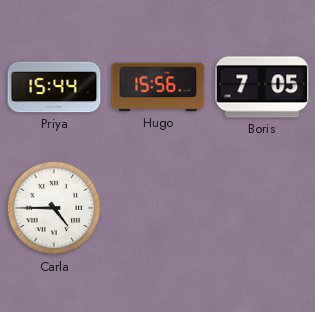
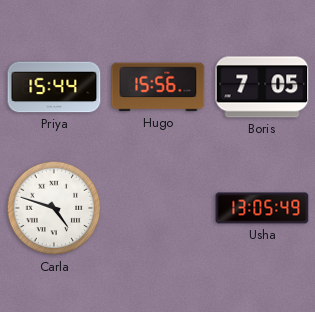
Carla: 4:45 -> 4:48 (54, 208)
Usha: none -> 13:05 (262, 208)
